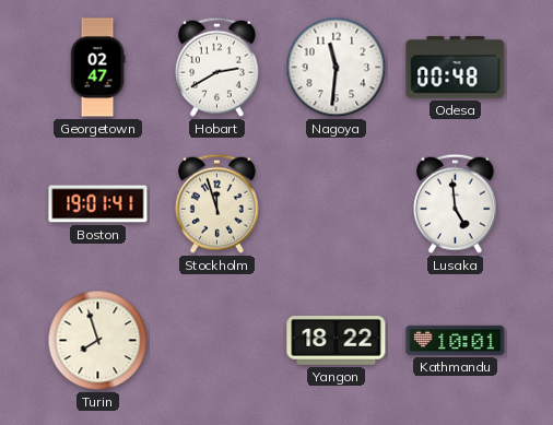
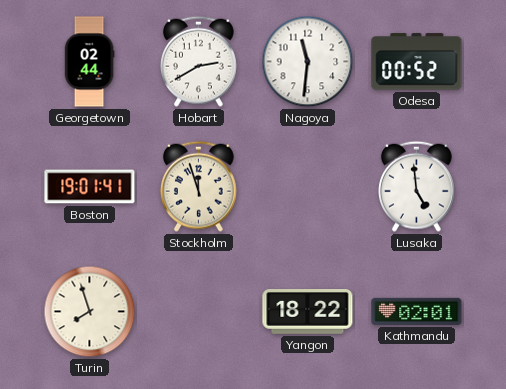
Georgetown: 02:47 -> 02:44 (89, 62)
Odesa: 00:48 -> 00:52 (417, 62)
Kathmandu: 10:01 -> 02:01 (417, 311)
